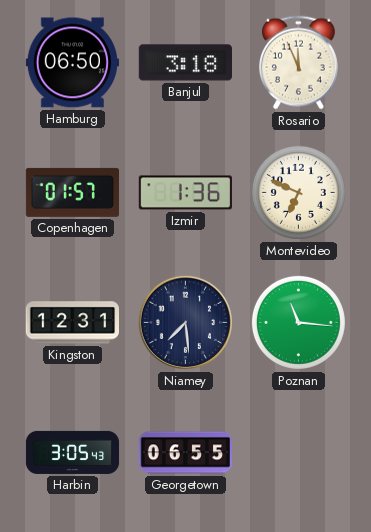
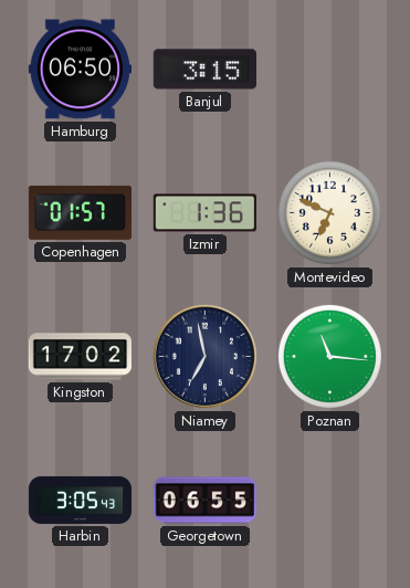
Banjul: 3:18 -> 3:15 (204, 70)
Rosario: 11:56 -> none (298, 63)
Kingston: 12:31 -> 17:02 (81, 357)
Niamey: 7:29 -> 6:58 (204, 356)
